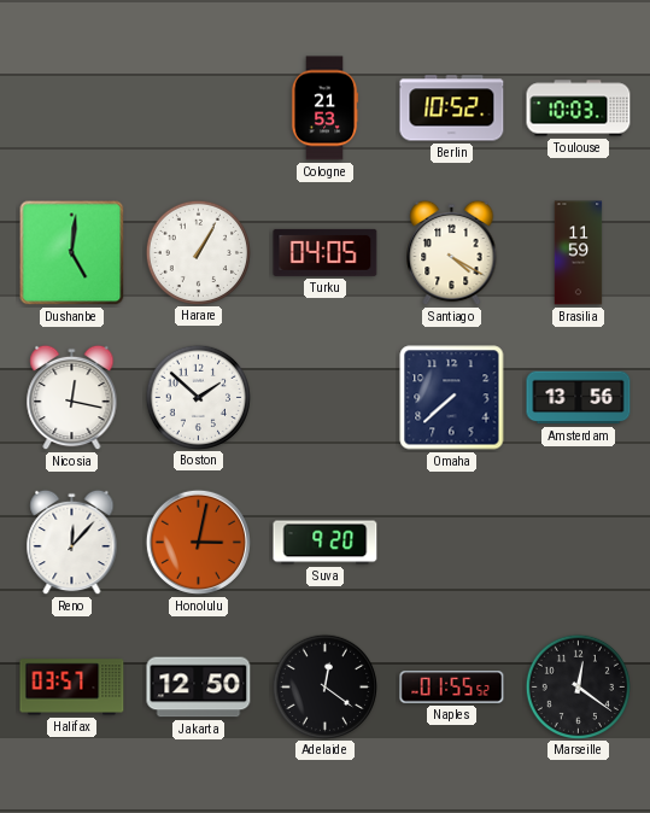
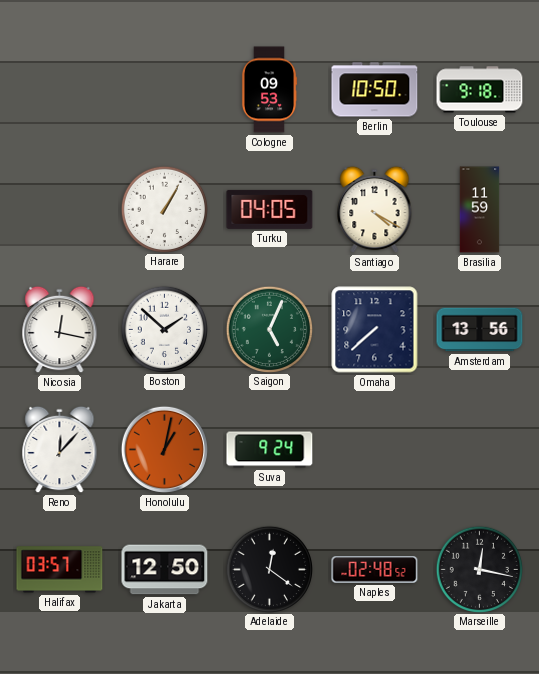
Cologne: 21:53 -> 09:53 (269, 90)
Berlin: 10:52 -> 10:50 (375, 90)
Toulouse: 10:03 -> 9:18 (480, 90)
Dushanbe: 5:01 -> none (72, 253)
Saigon: none -> 5:04 (269, 329)
Honolulu: 3:02 -> 1:02 (164, 449)
Suva: 9:20 -> 9:24 (270, 450)
Naples: 01:55 -> 02:48 (375, 570)
Marseille: 12:21 -> 12:17 (479, 569)
